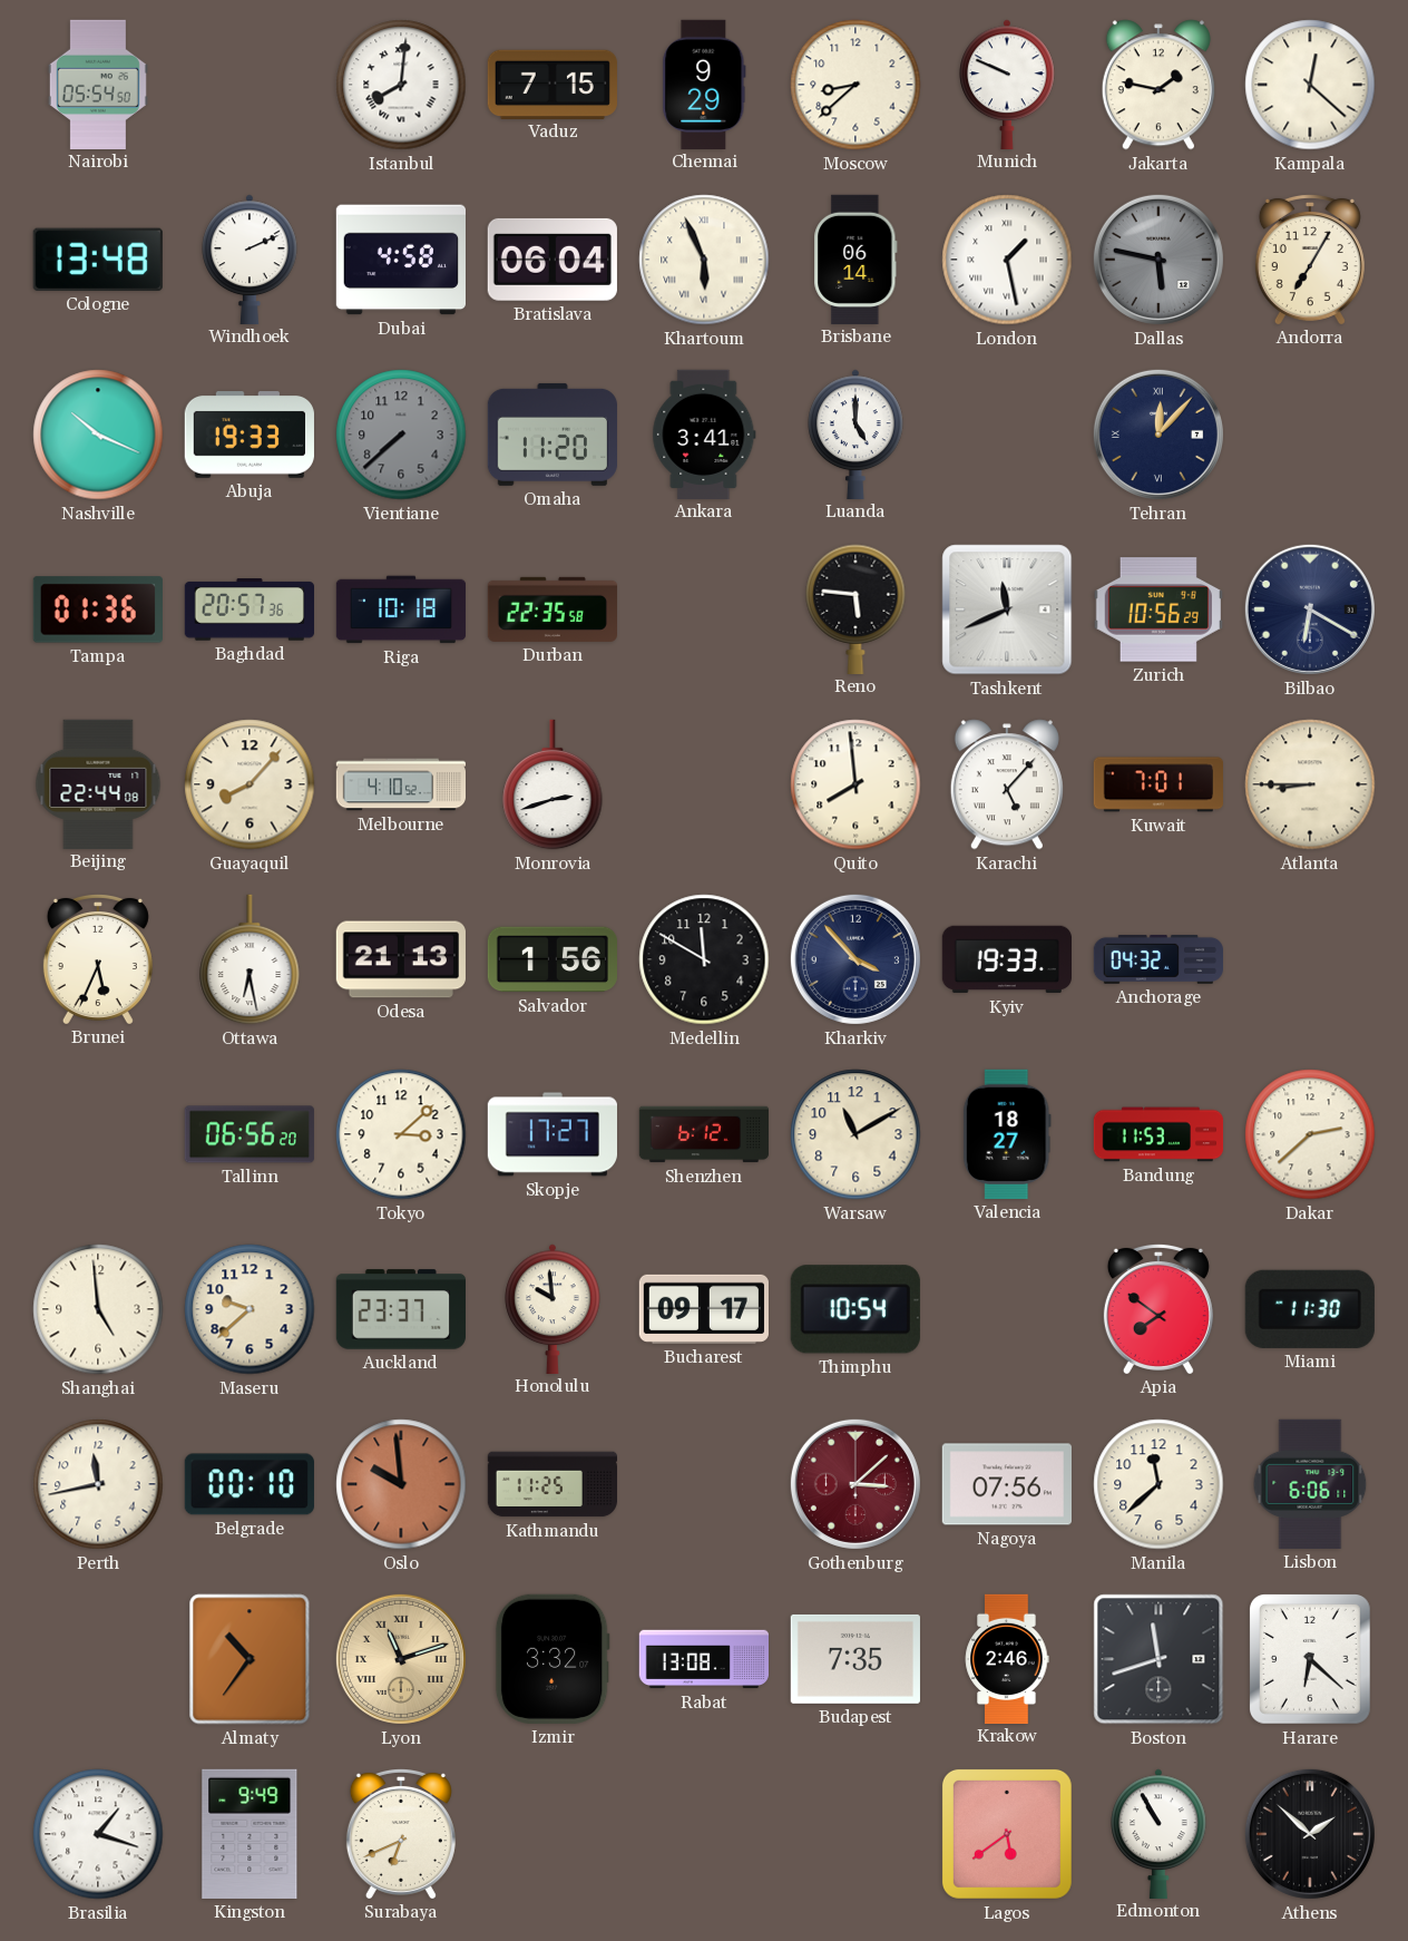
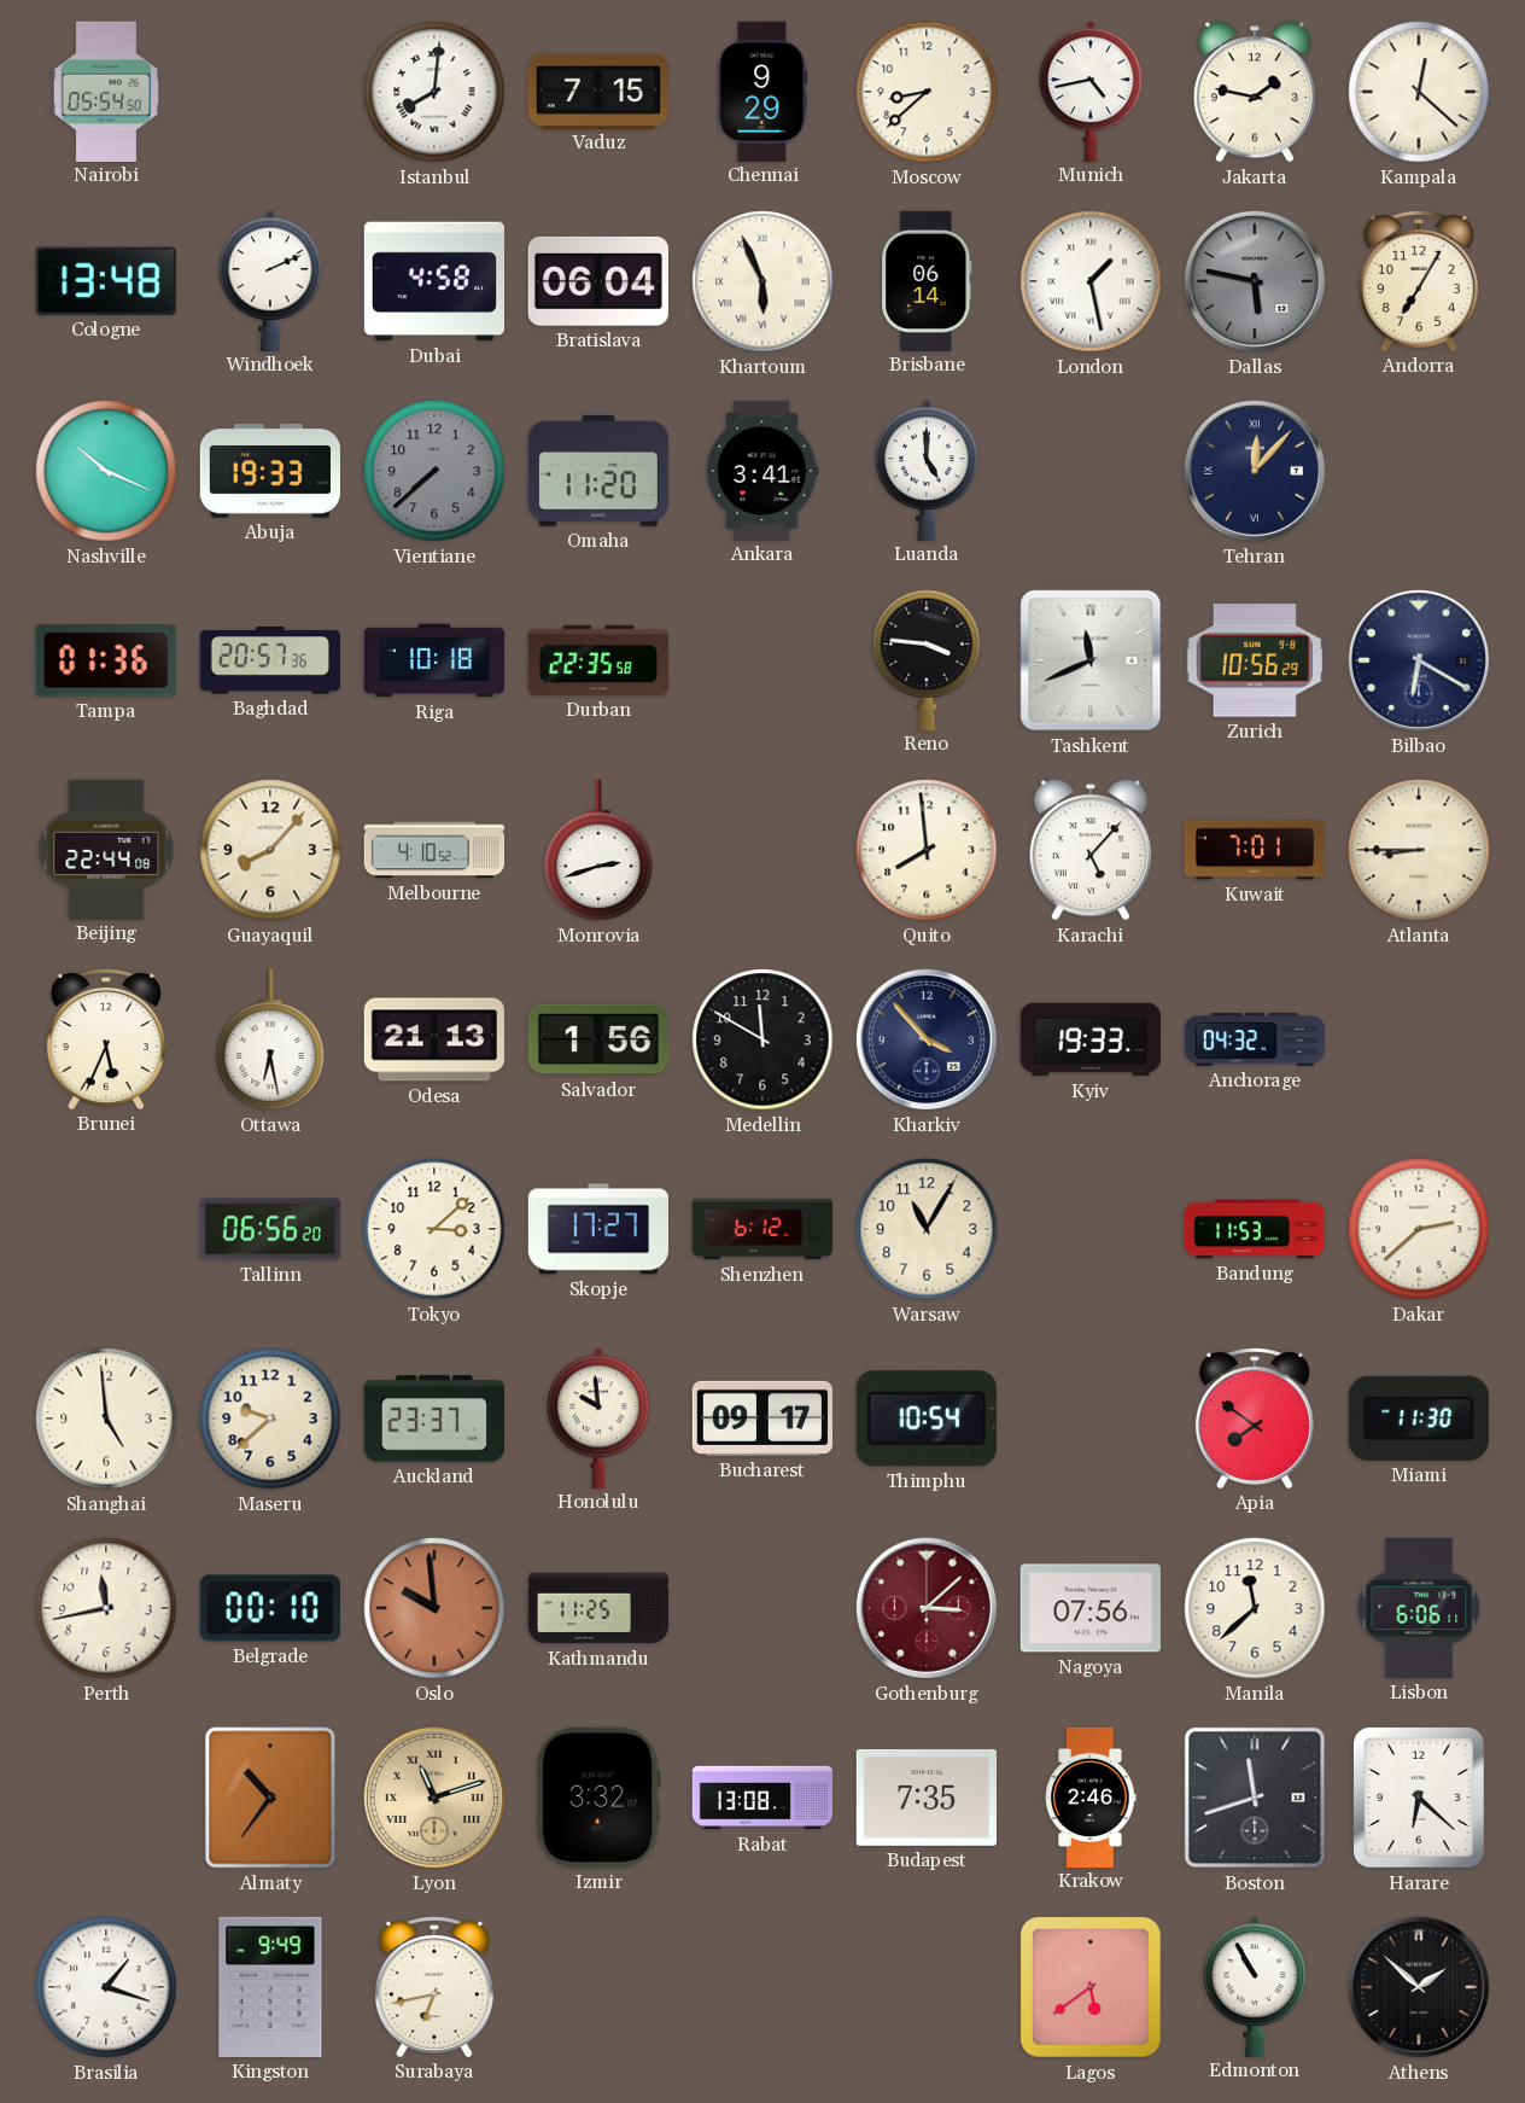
Munich: 9:49 -> 4:43 (1091, 91)
Reno: 5:46 -> 3:46 (927, 659)
Warsaw: 11:10 -> 11:05 (927, 1229)
Valencia: 18:27 -> none (1007, 1134)
Surabaya: 6:41 -> 6:43 (434, 1986)
